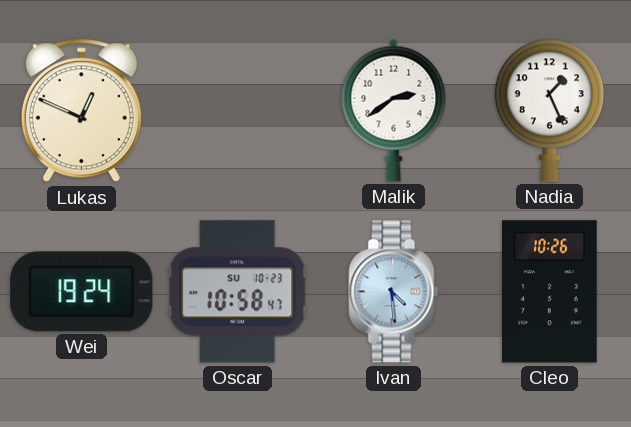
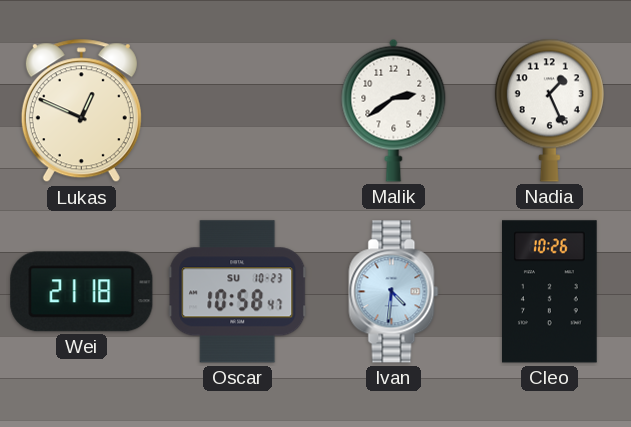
Wei: 19:24 -> 21:18 (82, 292)
Ivan: 4:29 -> 4:31 (394, 292)
